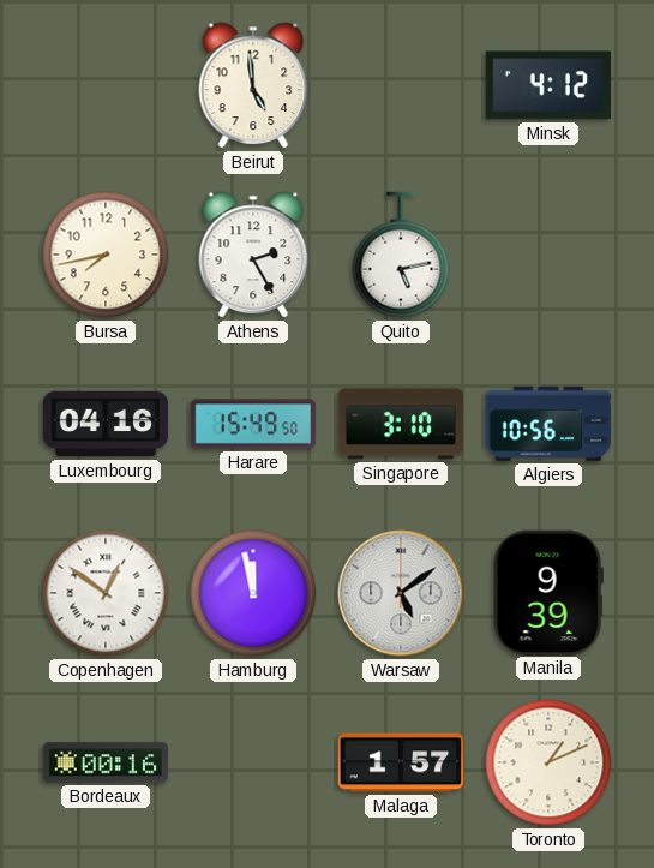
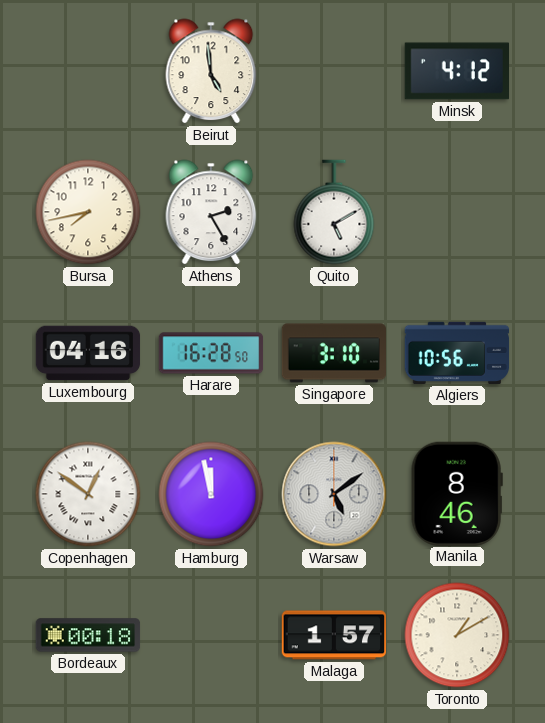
Quito: 5:13 -> 5:10 (334, 212)
Harare: 15:49 -> 16:28 (211, 353)
Manila: 9:39 -> 8:46 (457, 493)
Bordeaux: 00:16 -> 00:18 (88, 635)
Toronto: 1:11 -> 1:10 (457, 635)
